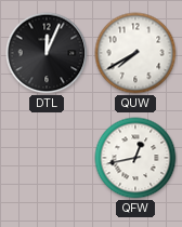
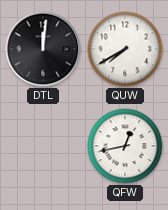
DTL: 12:04 -> 12:01 (43, 49)
